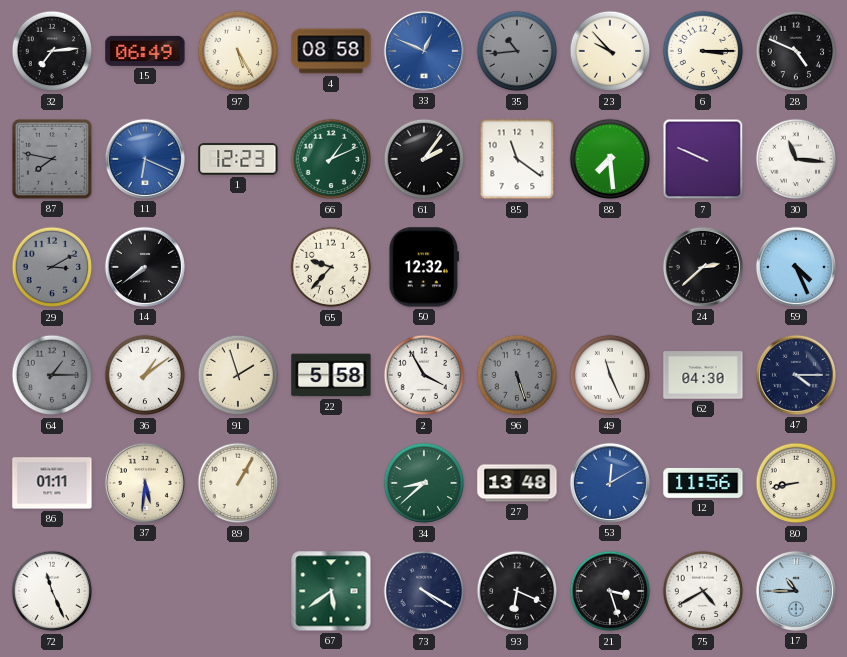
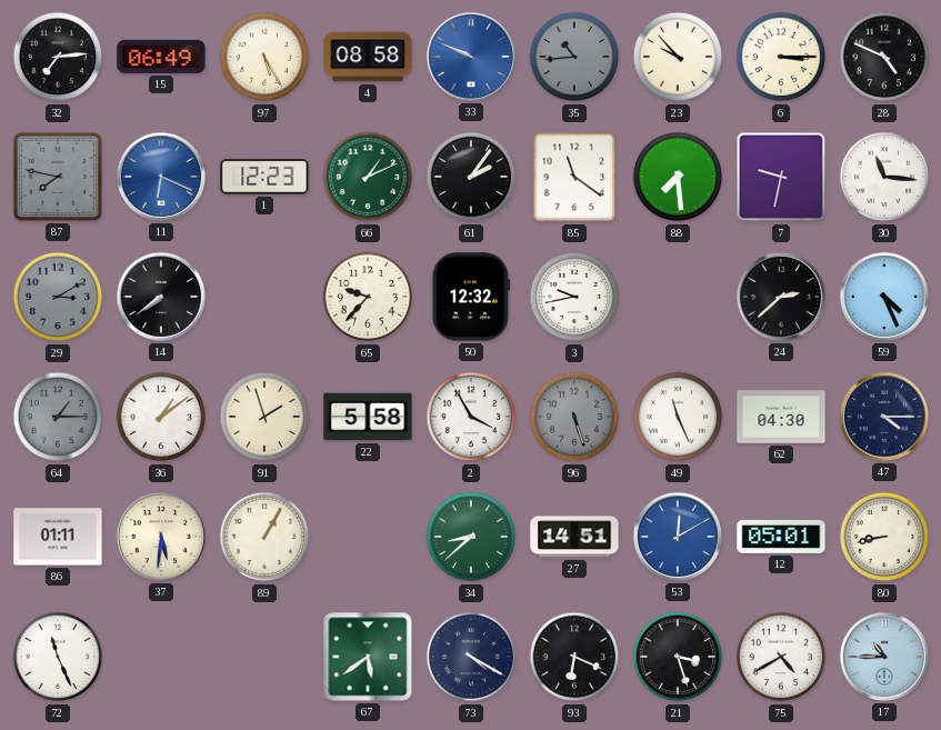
33: 12:49 -> 9:49 (471, 57)
7: 9:49 -> 9:32 (781, 177)
3: none -> 9:43 (574, 297)
27: 13:48 -> 14:51 (574, 537)
12: 11:56 -> 05:01 (781, 537)
